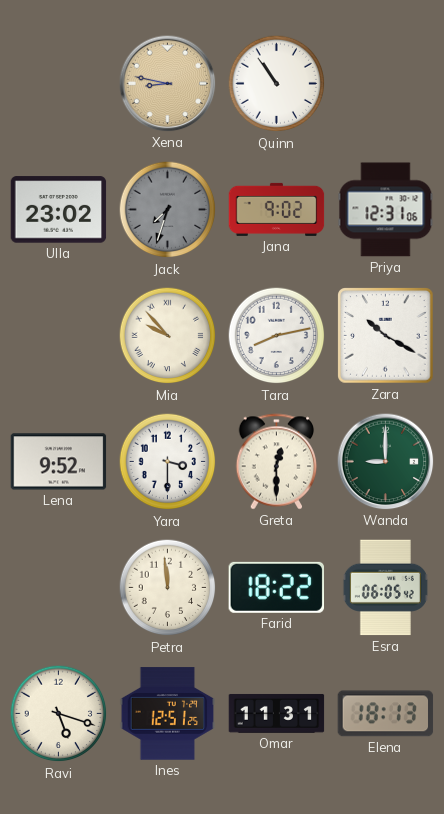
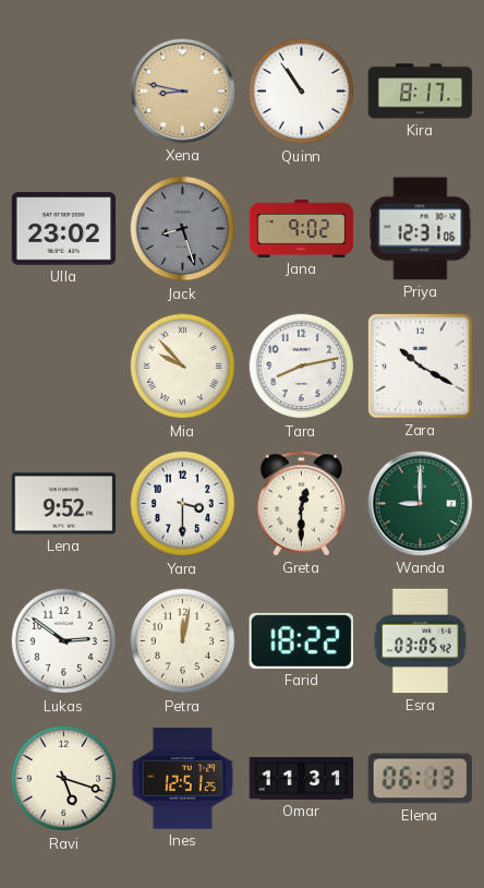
Kira: none -> 8:17 (421, 92)
Jack: 7:33 -> 8:27 (183, 229)
Lukas: none -> 2:51 (64, 641)
Petra: 11:59 -> 12:02 (183, 641)
Esra: 06:05 -> 03:05 (420, 641)
Elena: 18:13 -> 06:13 (421, 779)
